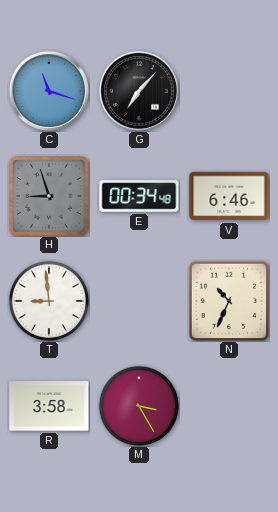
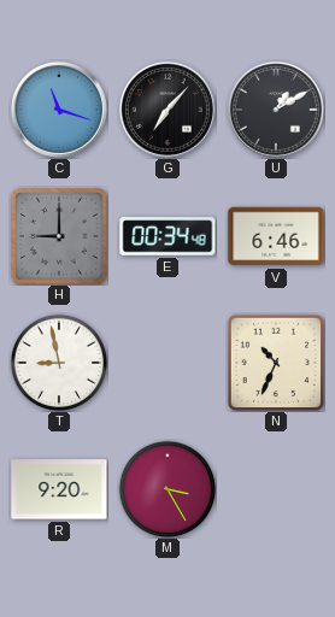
U: none -> 1:10 (276, 110)
H: 8:57 -> 9:00 (60, 237)
T: 8:59 -> 8:58 (59, 363)
R: 3:58 -> 9:20 (59, 489)
